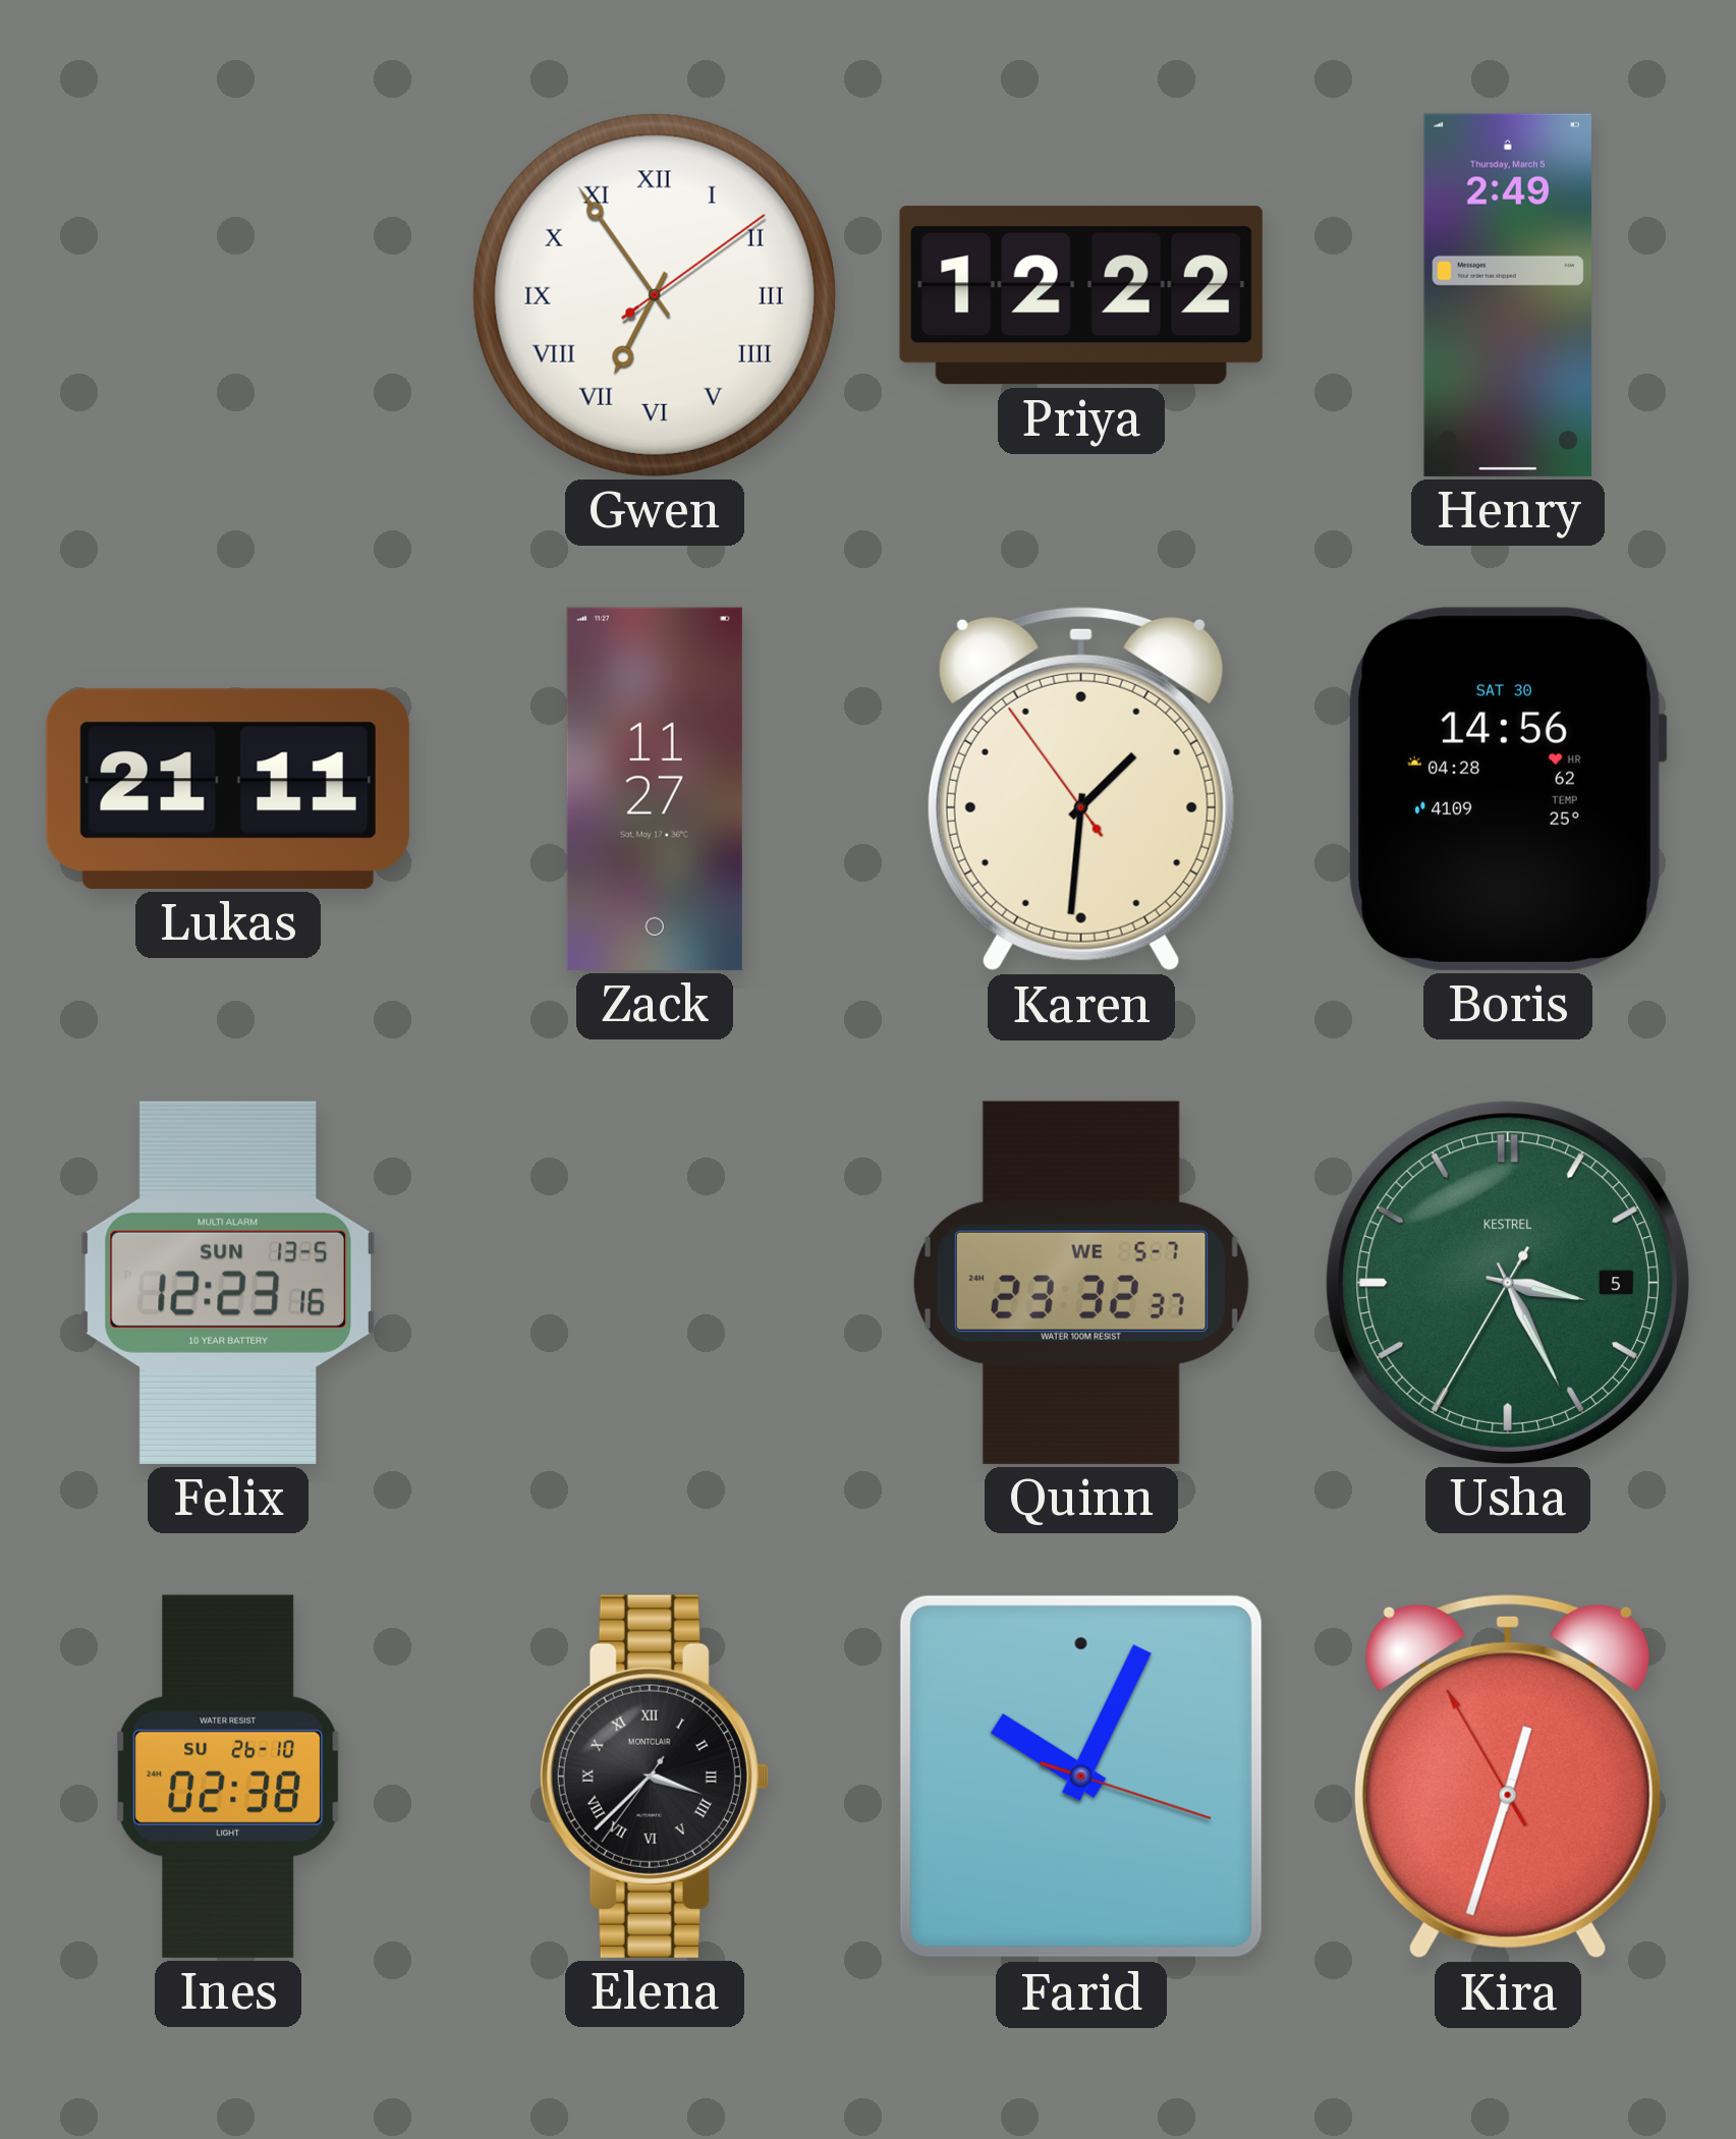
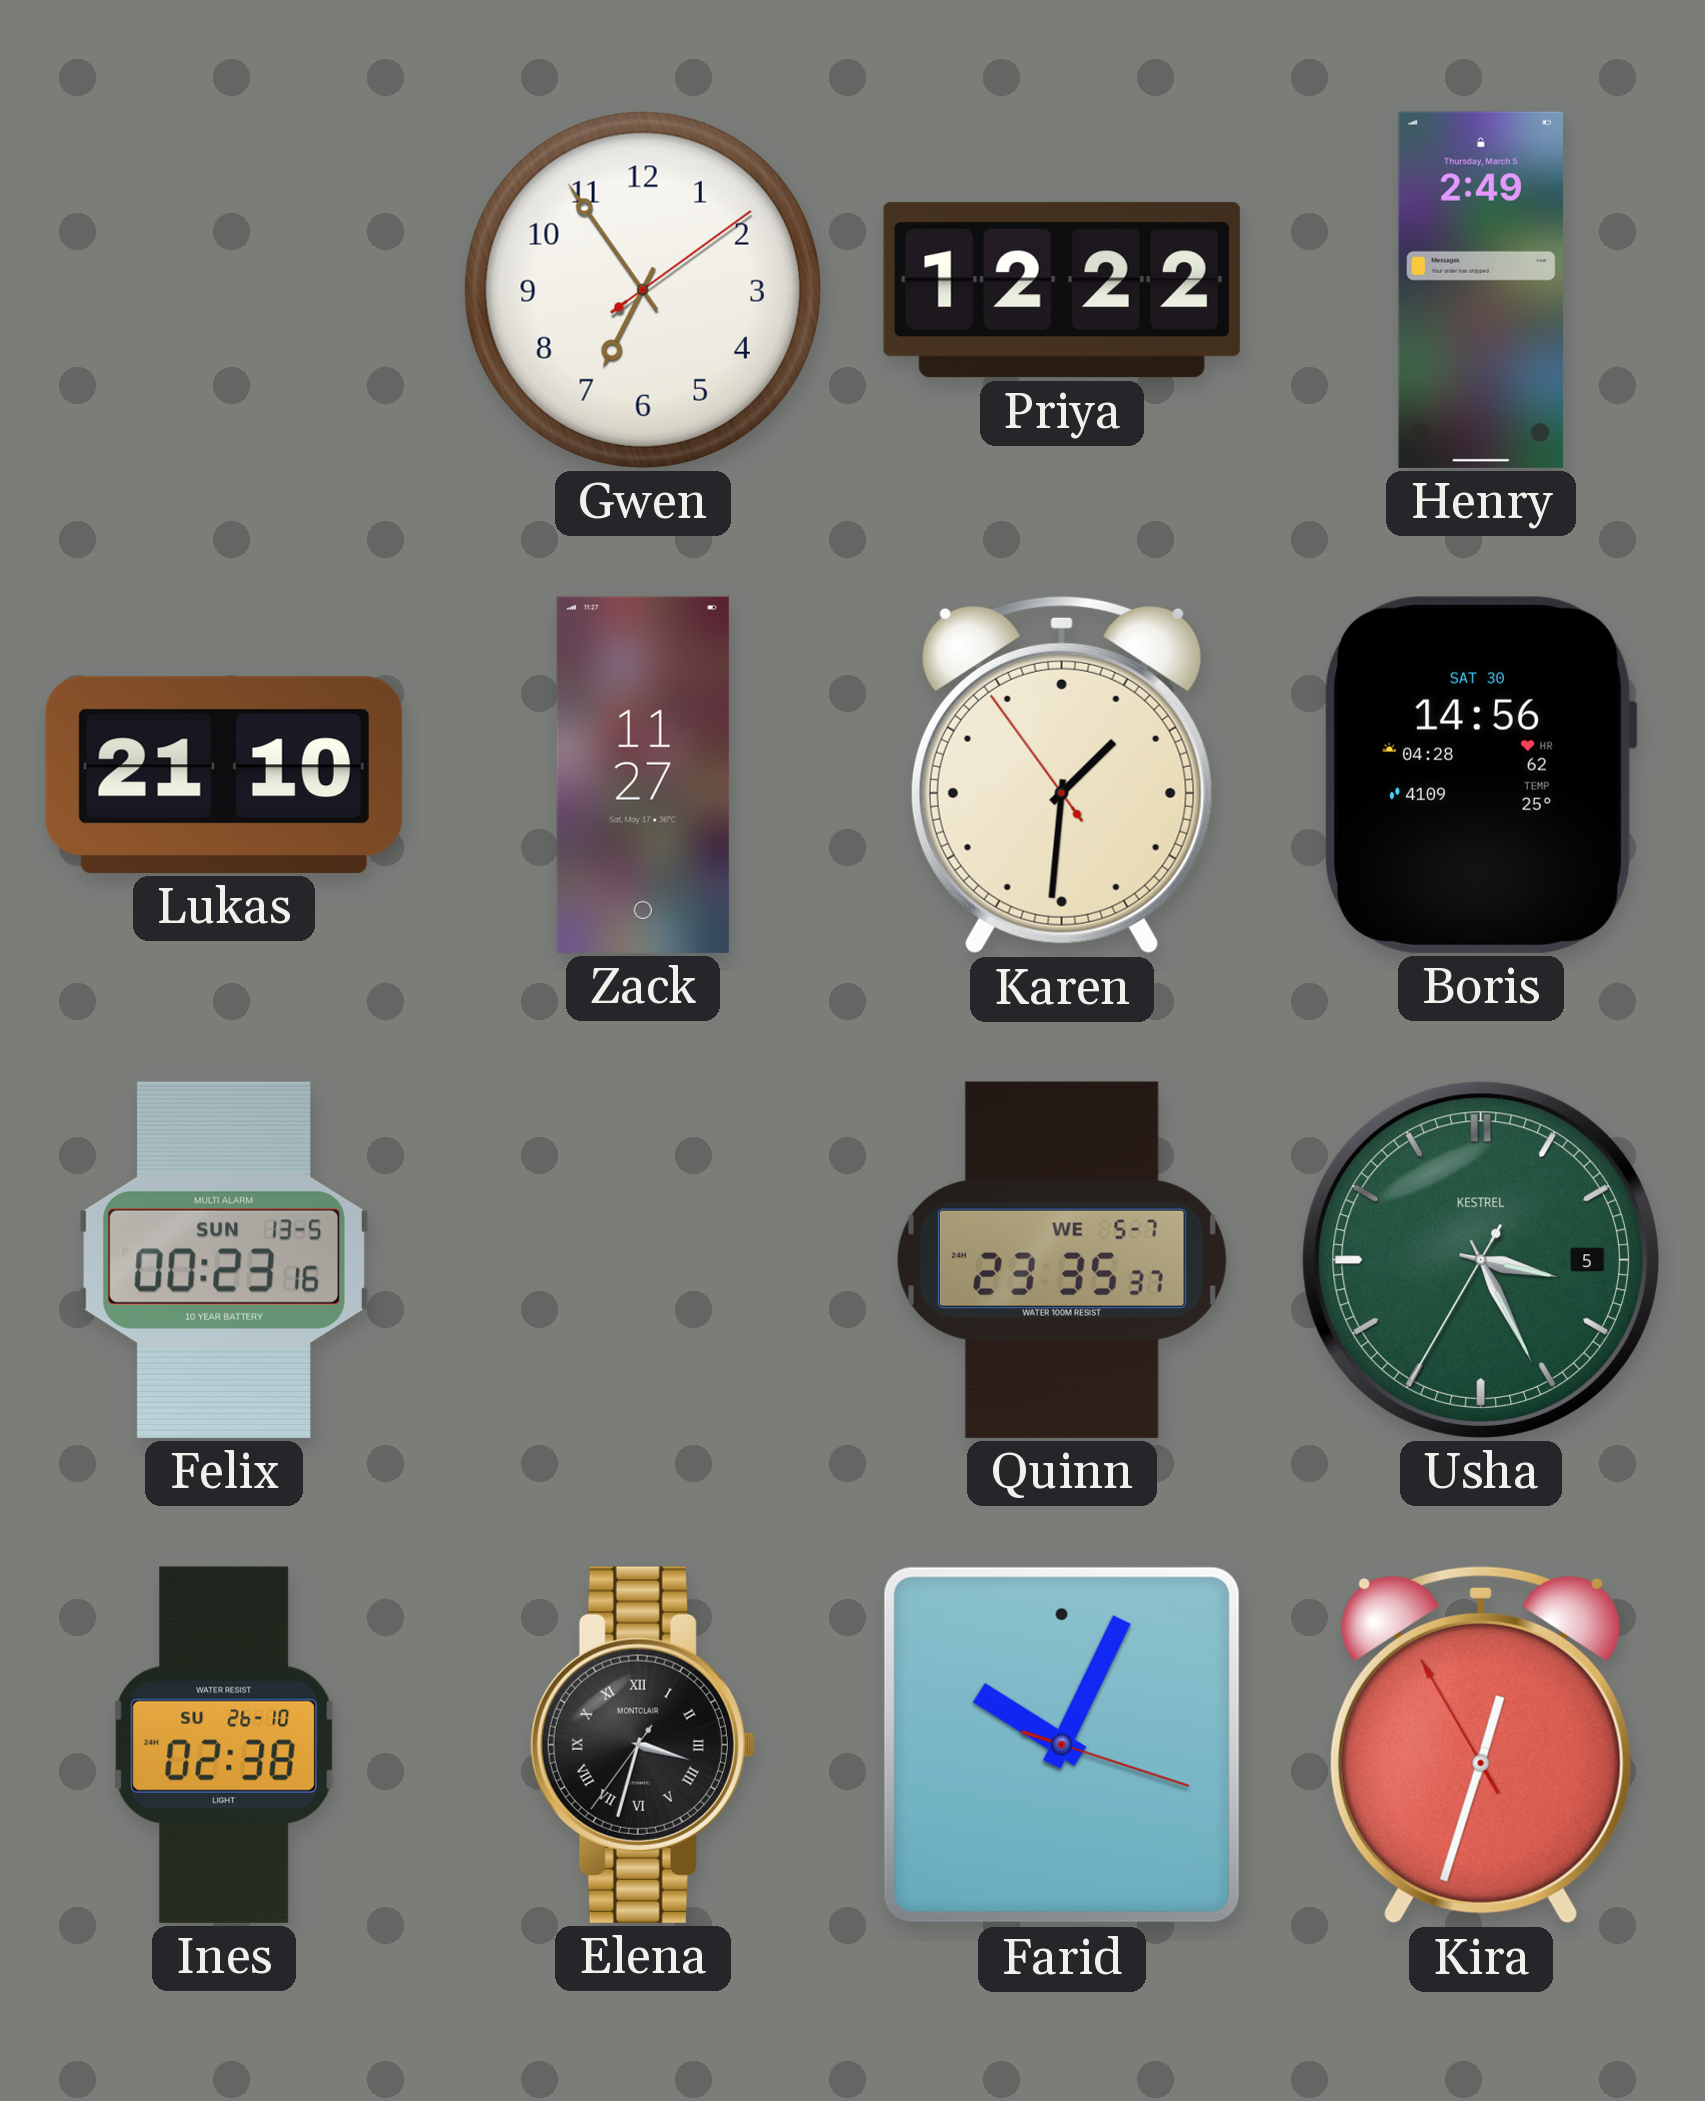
Gwen numerals: Roman -> Arabic (643, 290)
Lukas: 21:11 -> 21:10 (224, 775)
Felix: 12:23 -> 00:23 (224, 1260)
Quinn: 23:32 -> 23:35 (1062, 1260)
Elena: 3:37 -> 3:32 (642, 1745)
